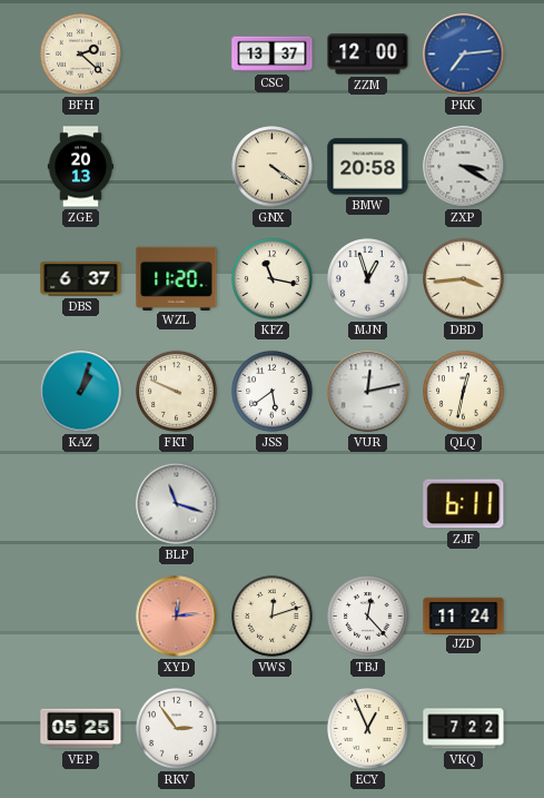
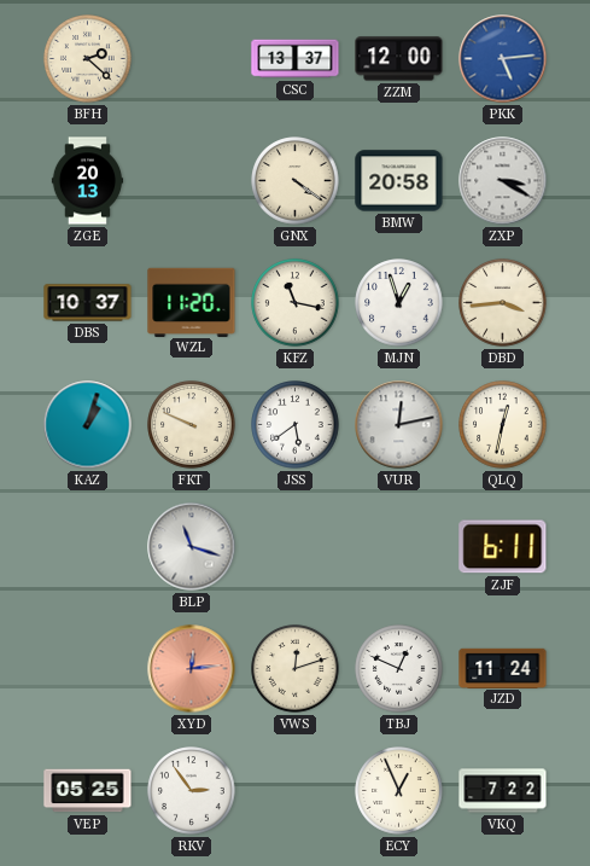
PKK: 7:14 -> 5:14 (503, 59)
DBS: 6:37 -> 10:37 (88, 303)
TBJ: 12:23 -> 12:49 (399, 669)
